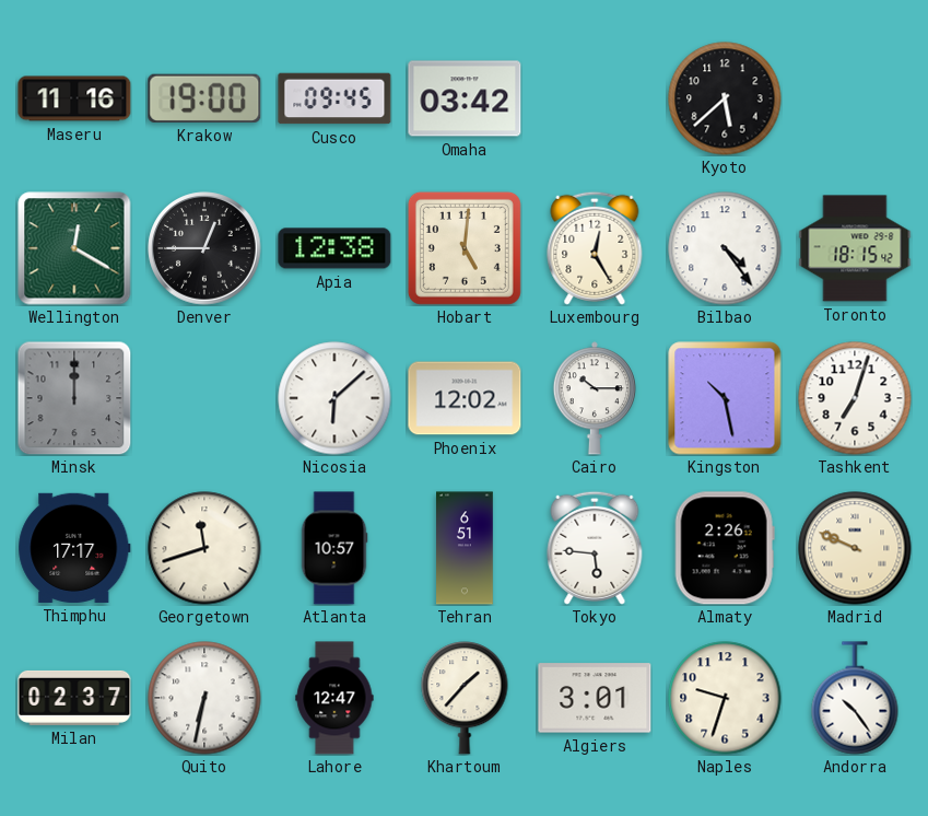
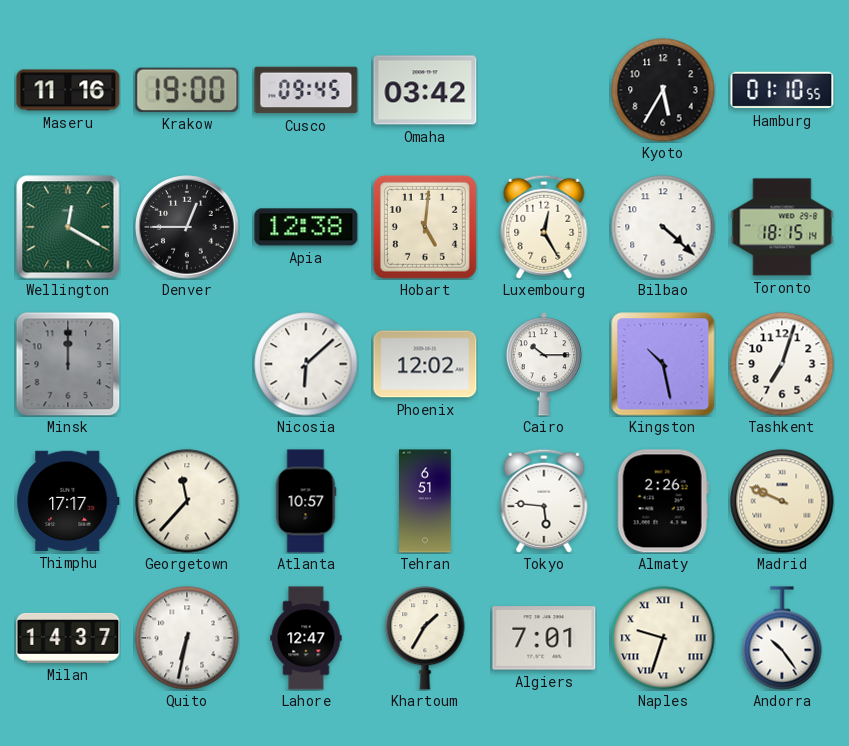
Kyoto: 5:38 -> 5:35 (663, 90)
Hamburg: none -> 01:10 (782, 90)
Bilbao: 4:24 -> 4:22 (663, 227)
Toronto: 18:15:42 -> 18:15:14 (782, 227)
Georgetown: 11:42 -> 11:37 (187, 501)
Milan: 02:37 -> 14:37 (68, 638)
Khartoum: 1:37 -> 1:35 (425, 638)
Algiers: 3:01 -> 7:01 (544, 638)
Naples numerals: Arabic -> Roman (663, 638)
